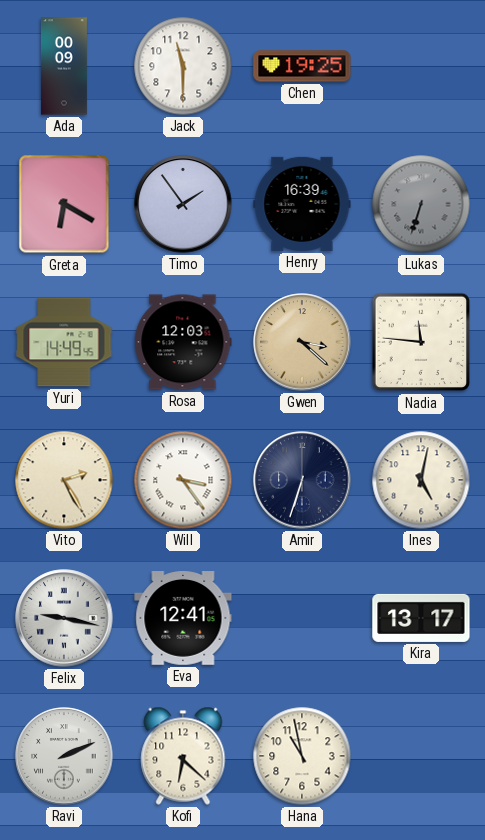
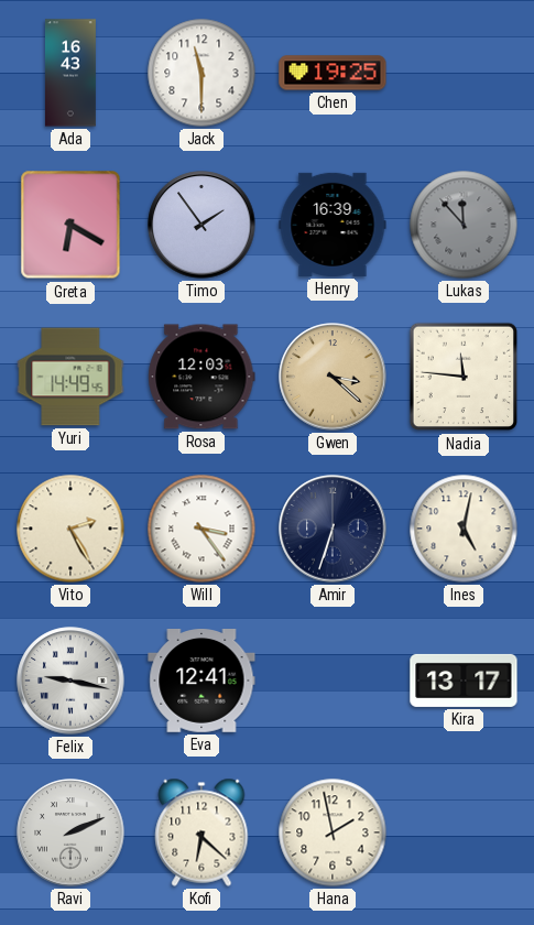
Ada: 00:09 -> 16:43 (70, 73)
Lukas: 6:33 -> 11:53 (464, 225)
Hana: 10:58 -> 1:58 (333, 833)
